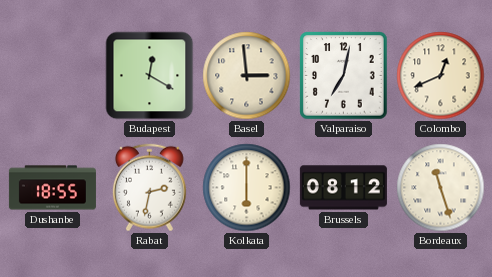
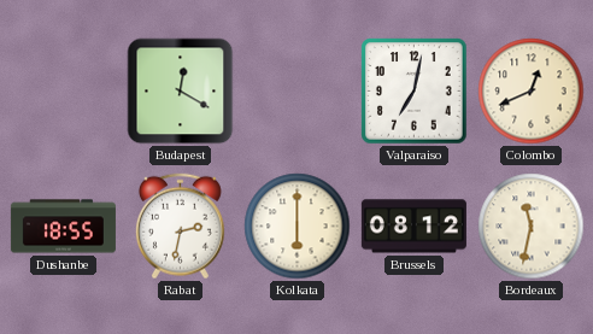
Basel: 2:59 -> none (247, 76)
Bordeaux: 11:27 -> 11:32 (532, 227)
